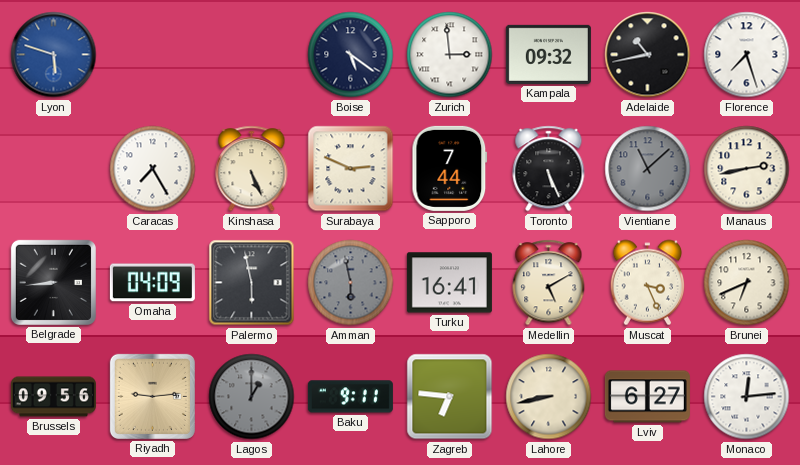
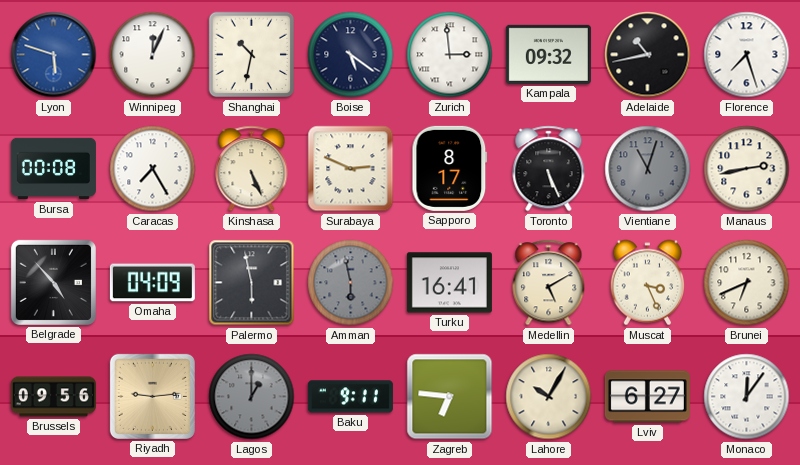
Winnipeg: none -> 12:04 (153, 55)
Shanghai: none -> 10:32 (252, 55)
Bursa: none -> 00:08 (53, 169)
Sapporo: 7:44 -> 8:17 (450, 168)
Vientiane: 11:08 -> 11:03 (648, 169)
Belgrade: 8:44 -> 4:53 (53, 282)
Lahore: 8:43 -> 10:05 (549, 397)
Monaco: 12:14 -> 12:06 (747, 397)
